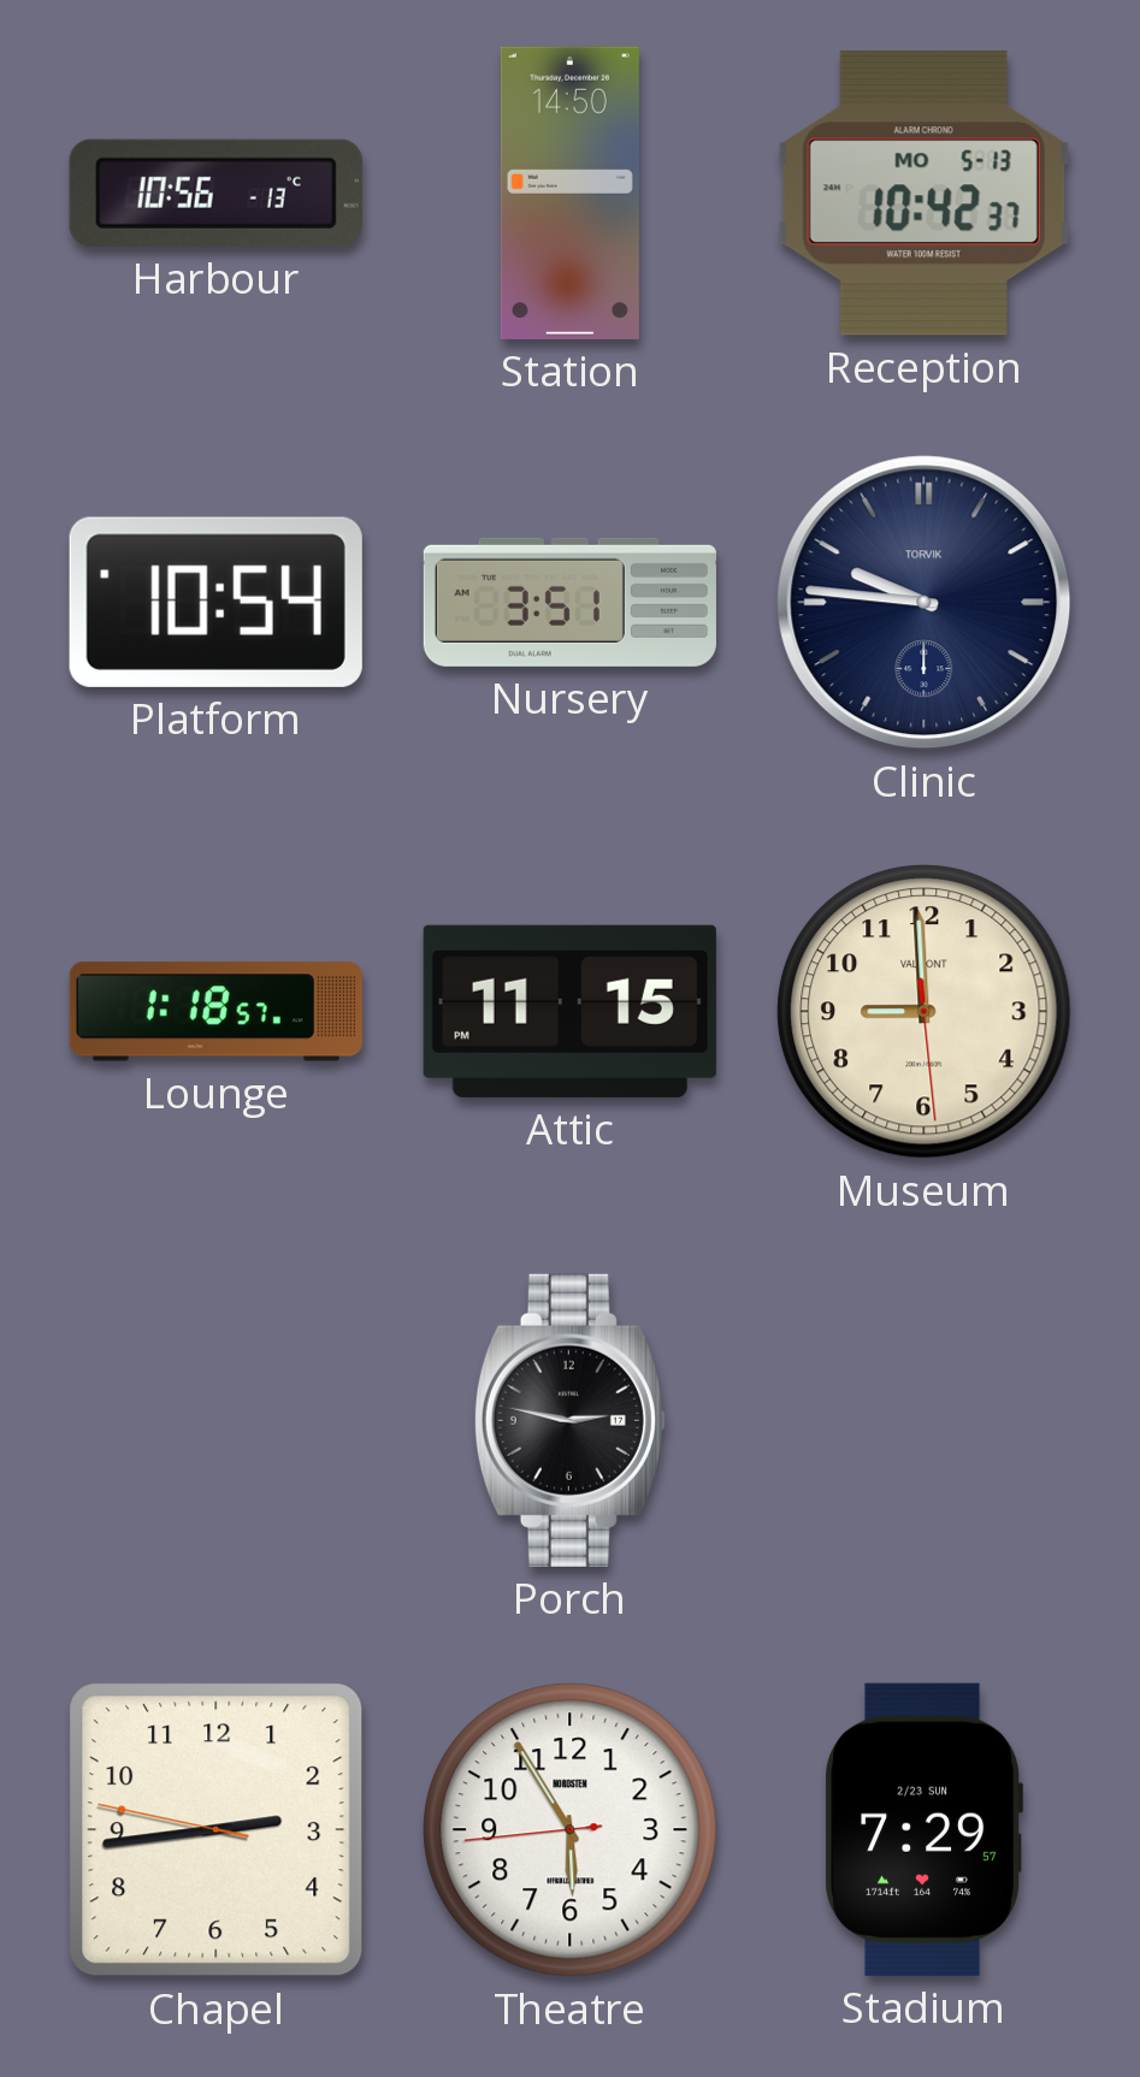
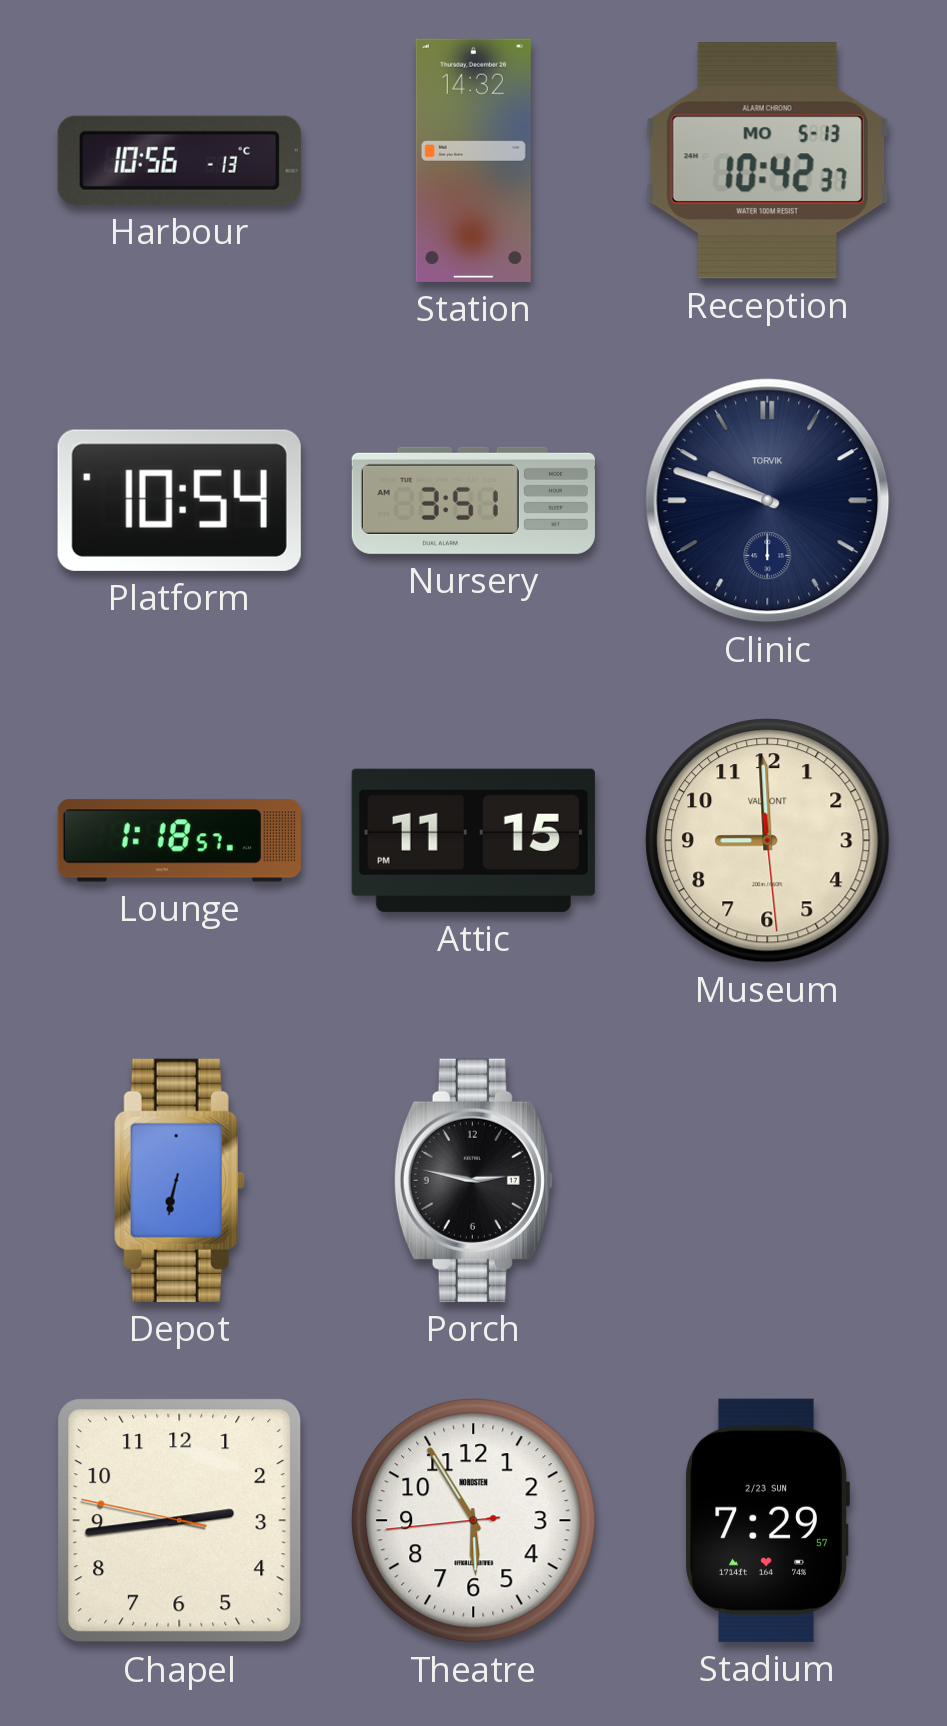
Station: 14:50 -> 14:32 (473, 160)
Clinic: 9:46 -> 9:48 (768, 501)
Depot: none -> 6:32 (179, 1180)
